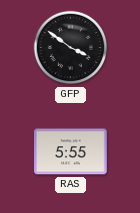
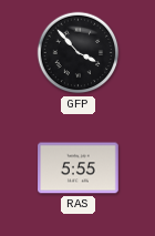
GFP: 3:51 -> 3:53 (79, 53)
